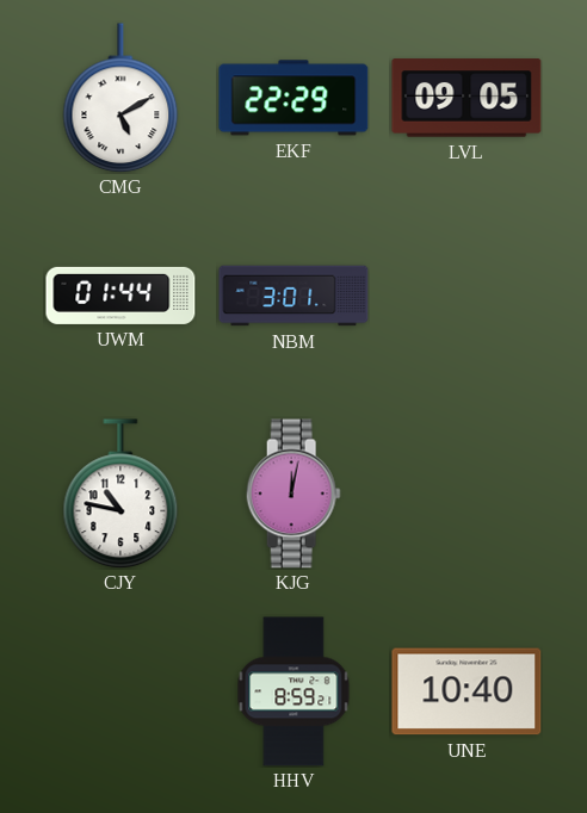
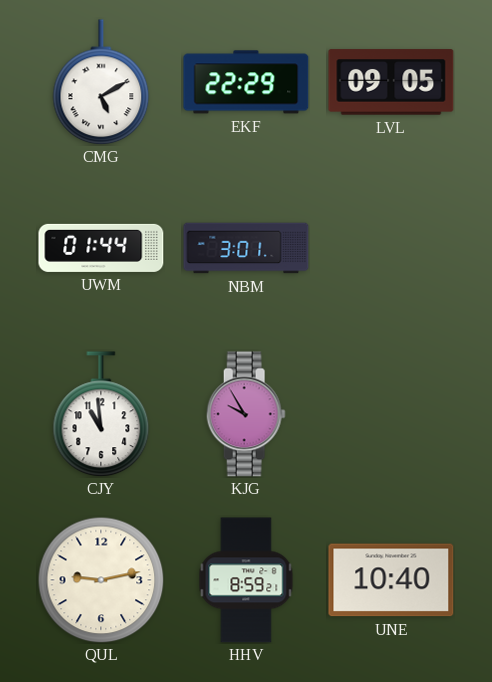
CJY: 10:47 -> 10:59 (101, 414)
KJG: 12:02 -> 9:55 (246, 414)
QUL: none -> 9:13 (101, 580)
